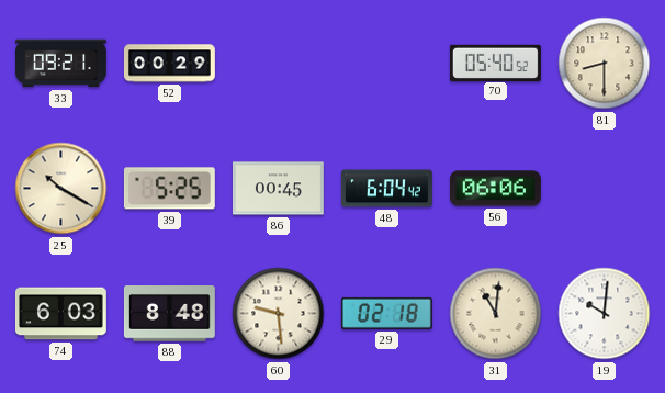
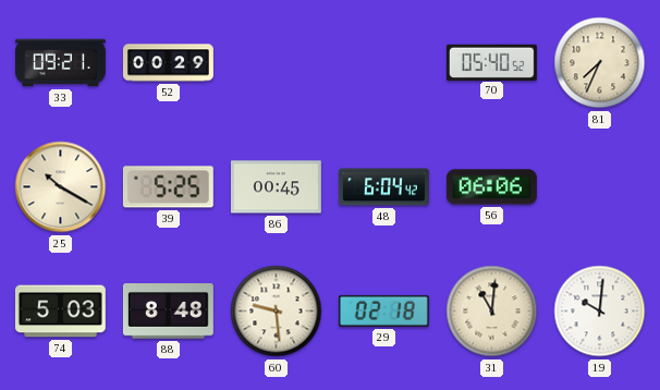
81: 8:30 -> 7:34 (600, 63)
74: 6:03 -> 5:03 (60, 312)
